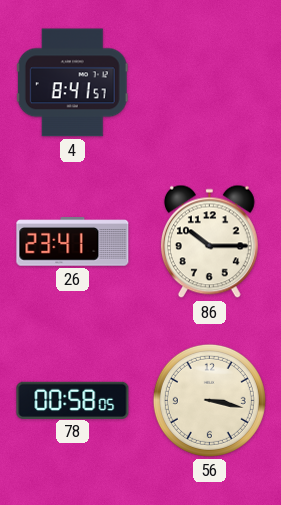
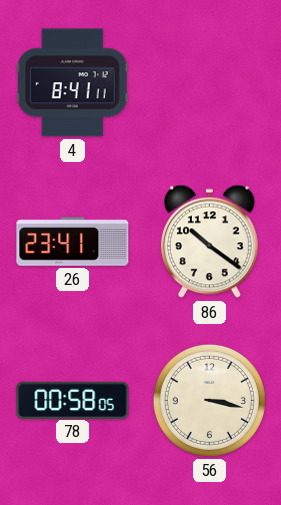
4: 8:41:57 -> 8:41:11 (72, 83)
86: 10:15 -> 10:21 (209, 242)
